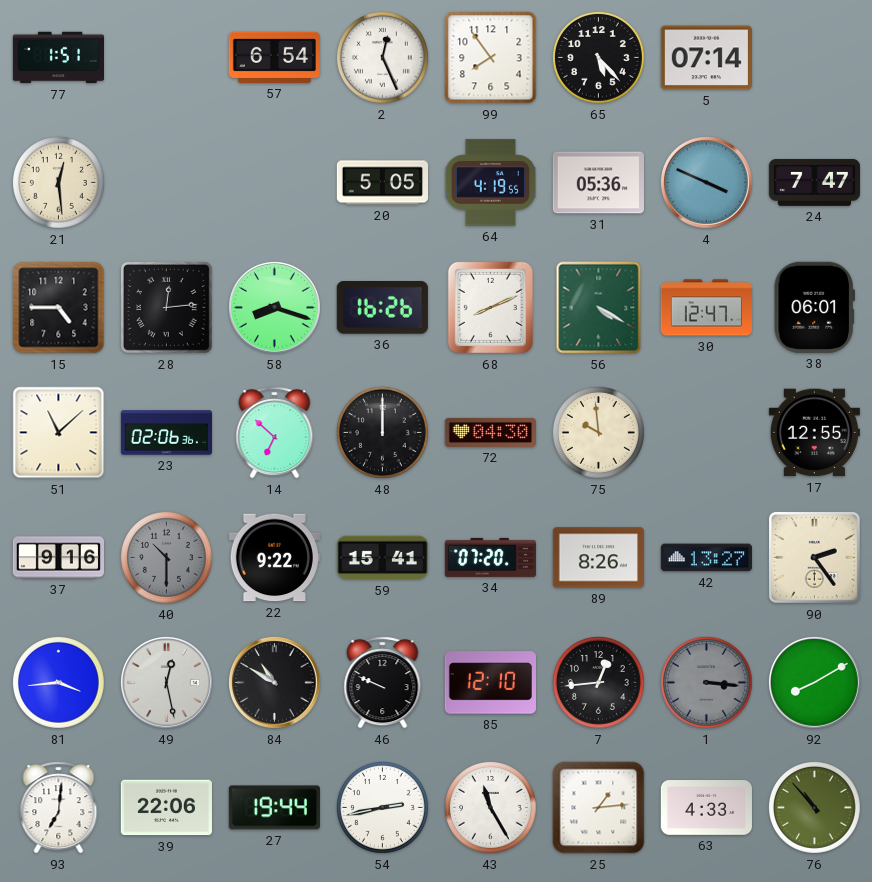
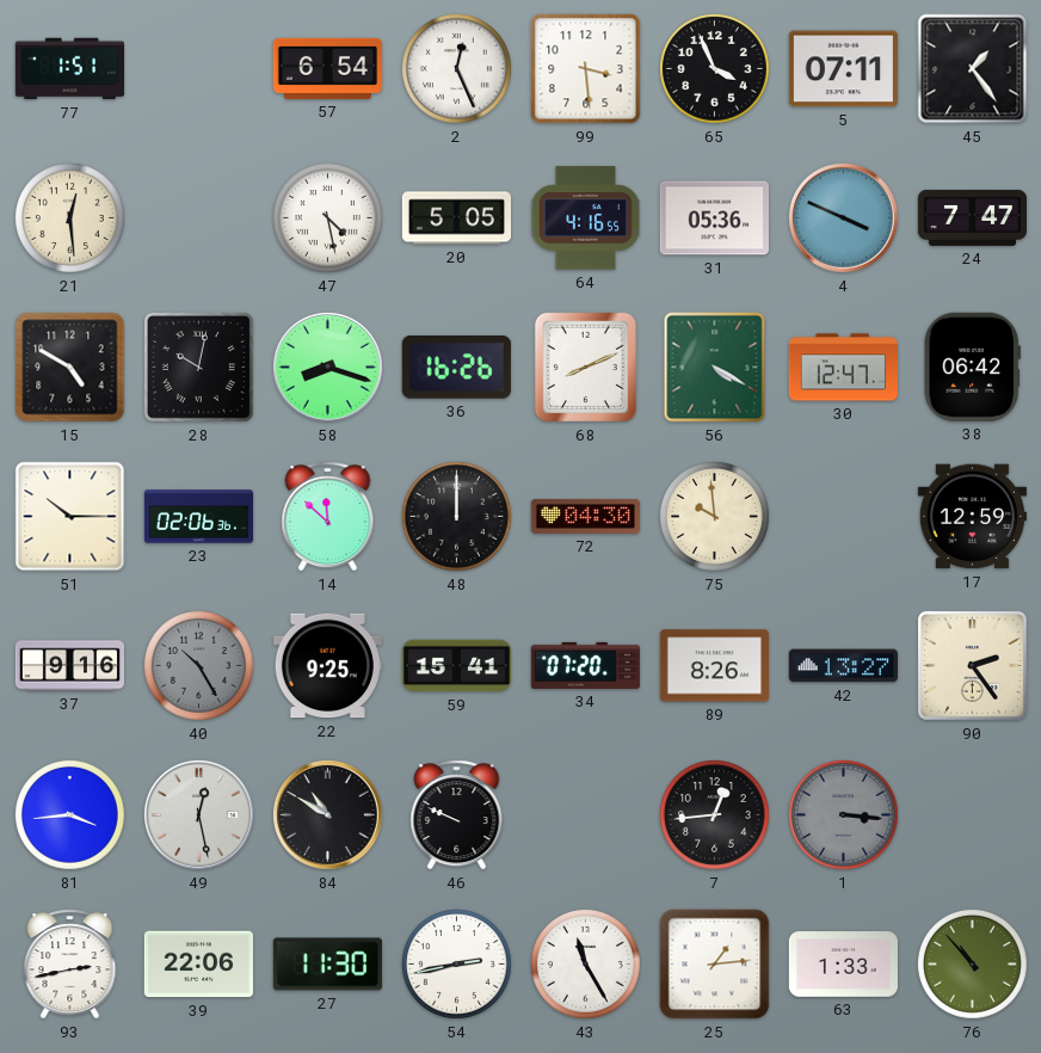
99: 7:54 -> 3:29 (586, 69)
65: 5:23 -> 3:56 (715, 69)
5: 07:14 -> 07:11 (843, 69)
45: none -> 1:24 (973, 69)
47: none -> 4:28 (328, 218)
64: 4:19 -> 4:16 (585, 218)
15: 4:45 -> 4:50 (70, 368)
28: 12:14 -> 10:02 (198, 367)
38: 06:01 -> 06:42 (972, 367)
51: 11:08 -> 10:15 (70, 517)
14: 6:52 -> 11:52 (328, 517)
17: 12:55 -> 12:59 (972, 517)
40: 10:30 -> 10:25 (199, 666)
22: 9:22 -> 9:25 (327, 666)
85: 12:10 -> none (490, 683)
92: 8:10 -> none (814, 682)
93: 7:01 -> 2:43 (70, 965)
27: 19:44 -> 11:30 (327, 965)
63: 4:33 -> 1:33 (843, 965)
